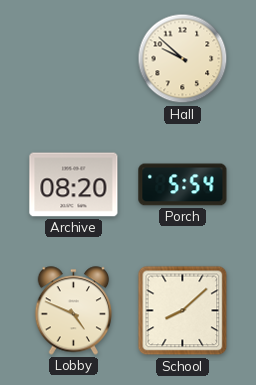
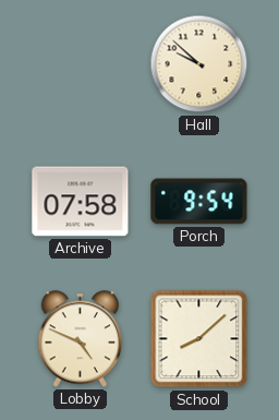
Archive: 08:20 -> 07:58 (81, 202)
Porch: 5:54 -> 9:54 (199, 202)
